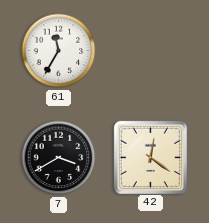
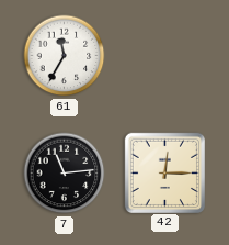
7: 3:40 -> 11:14 (65, 174)
42: 12:21 -> 12:15 (164, 172)
